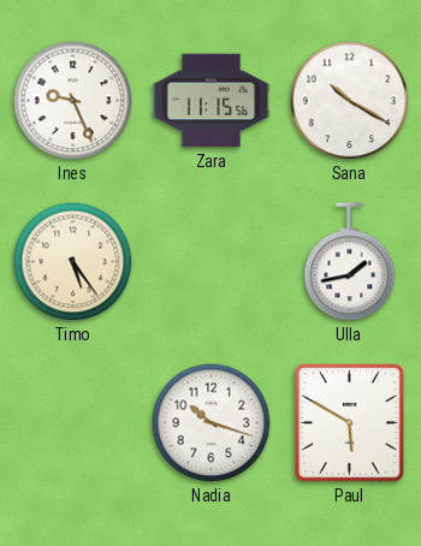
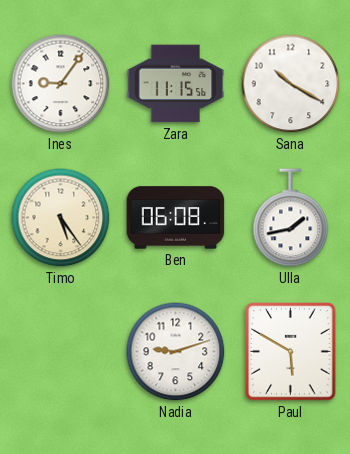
Ines: 9:26 -> 9:06 (61, 84)
Ben: none -> 06:08 (176, 218)
Nadia: 10:18 -> 9:12 (176, 352)
